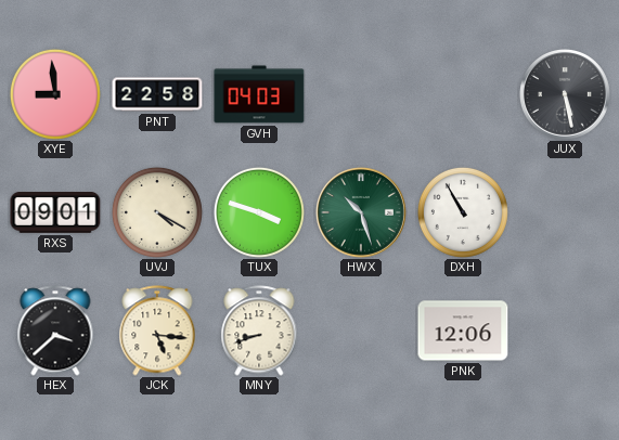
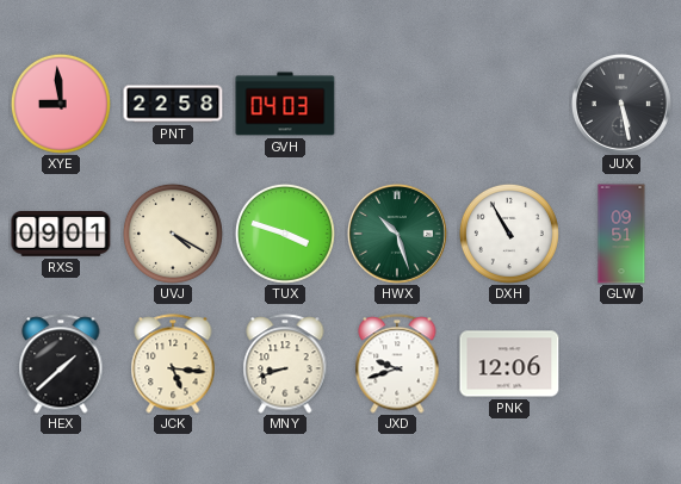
GLW: none -> 09:51 (621, 234)
HEX: 3:38 -> 1:38 (61, 364)
JXD: none -> 9:42 (397, 364)
